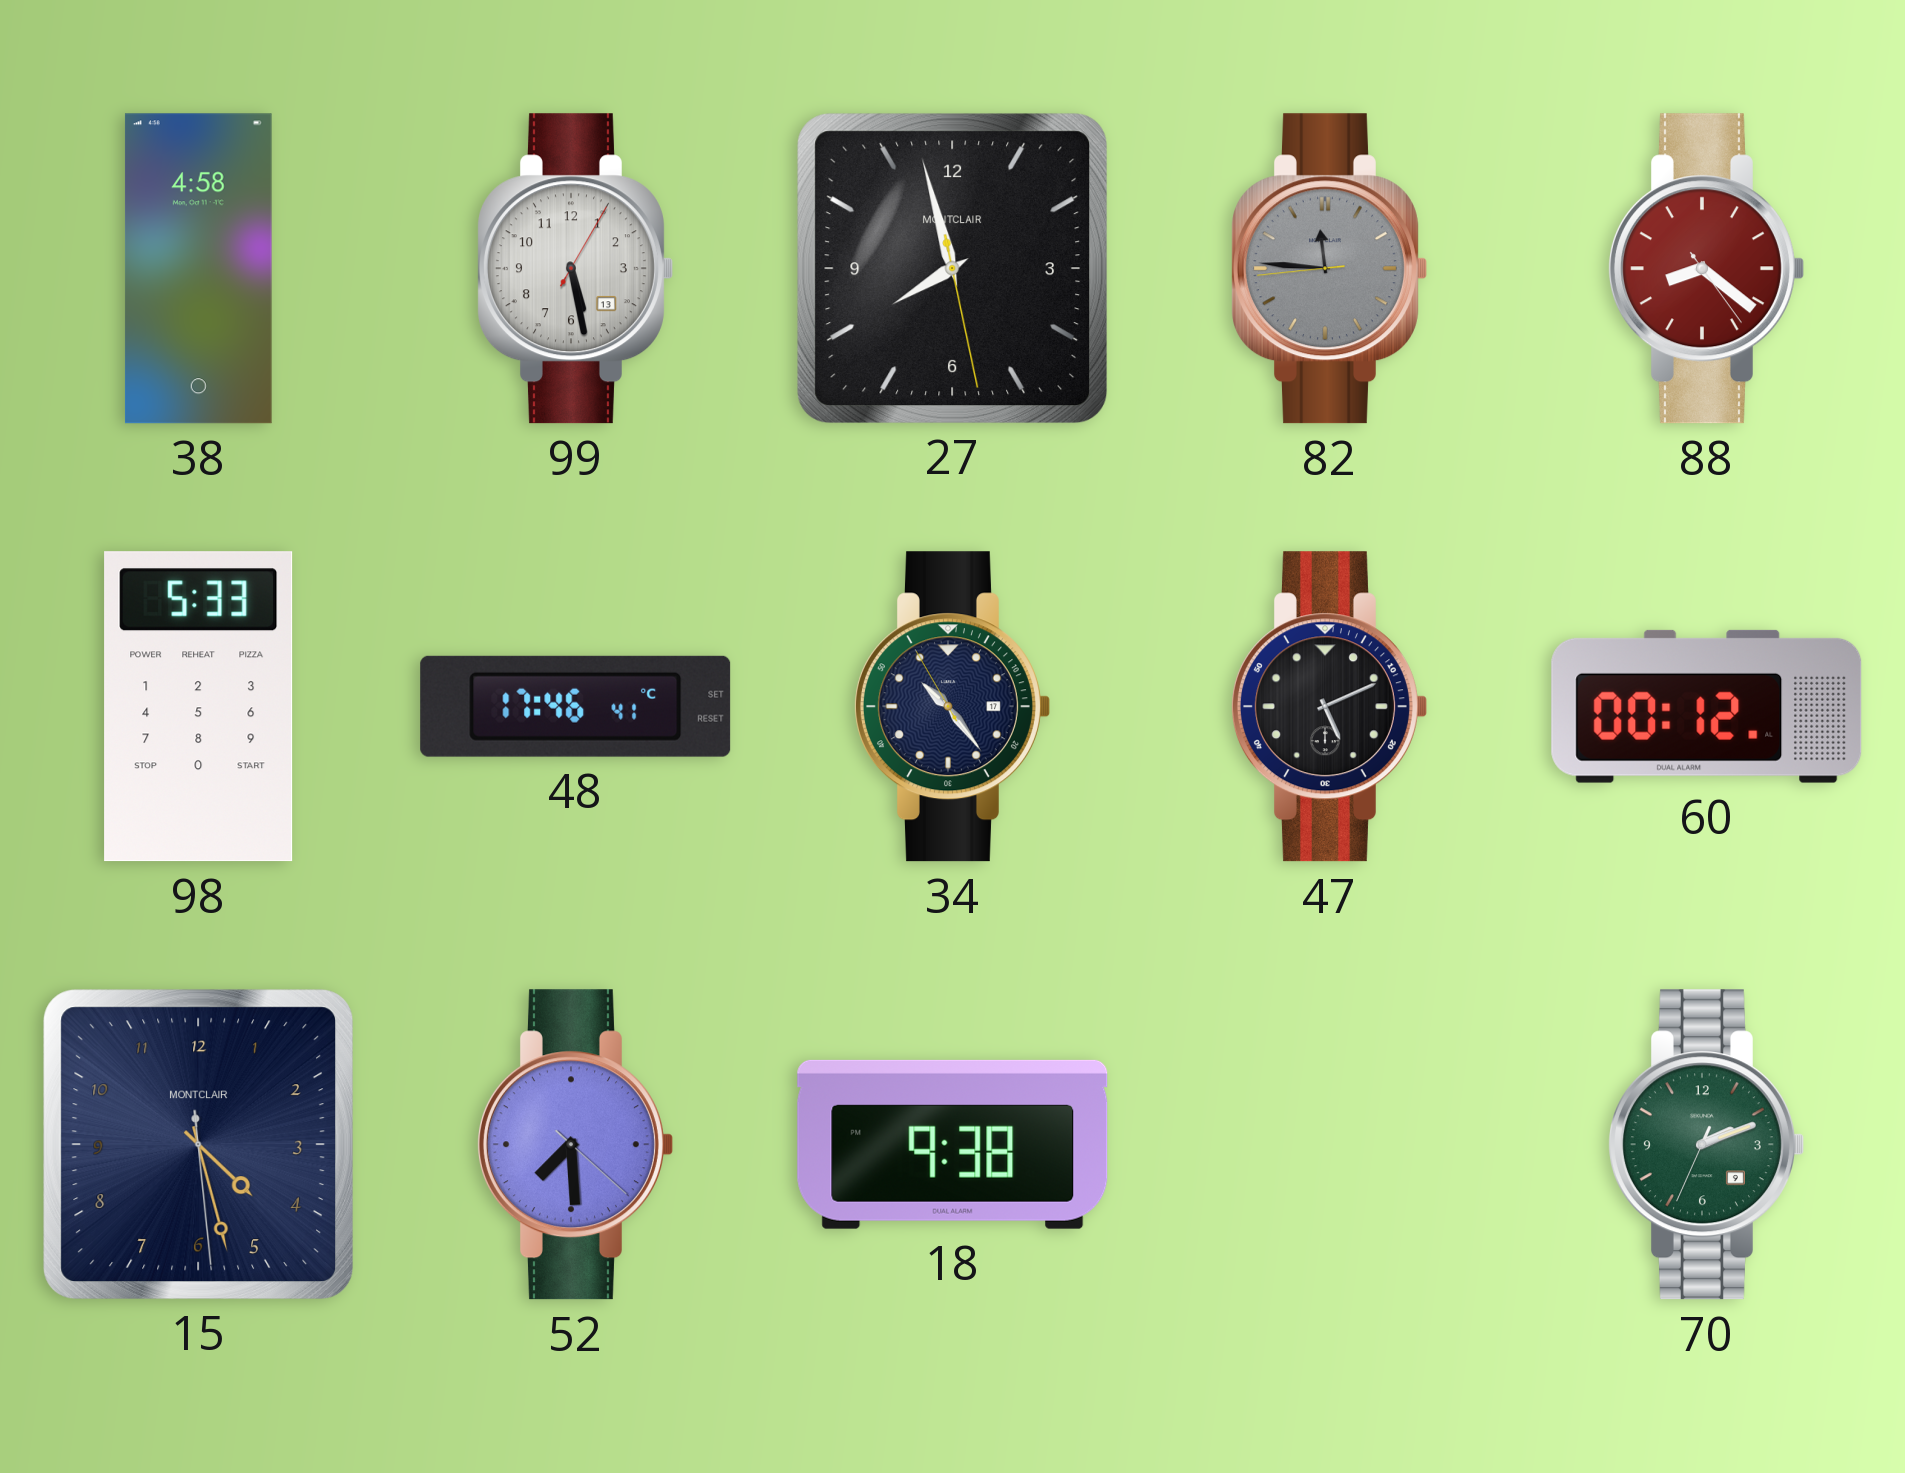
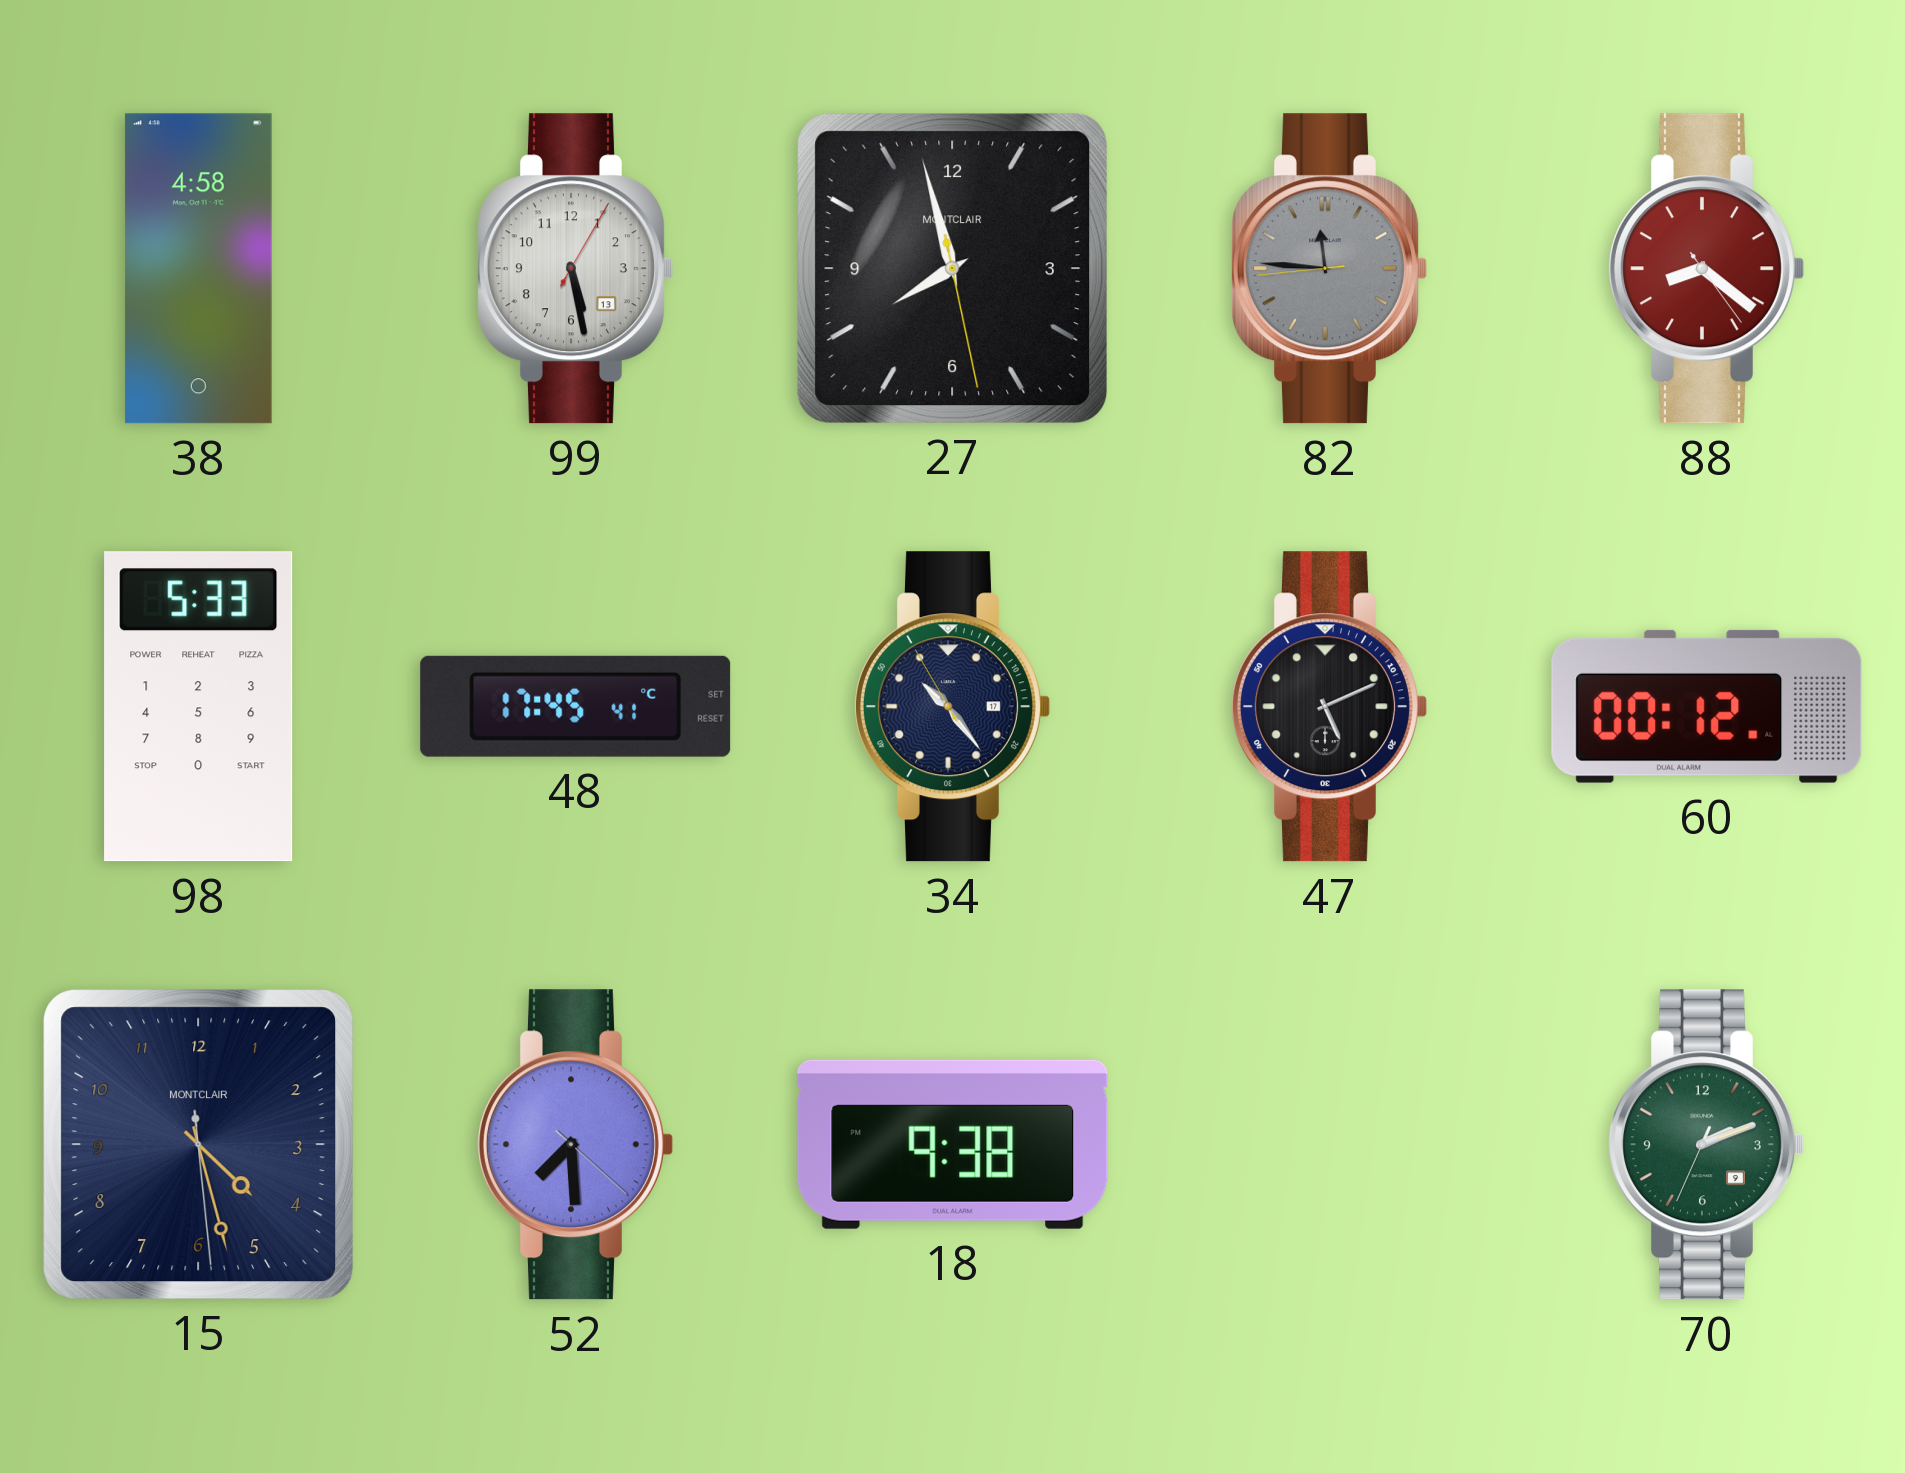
48: 17:46 -> 17:45 (576, 706)
